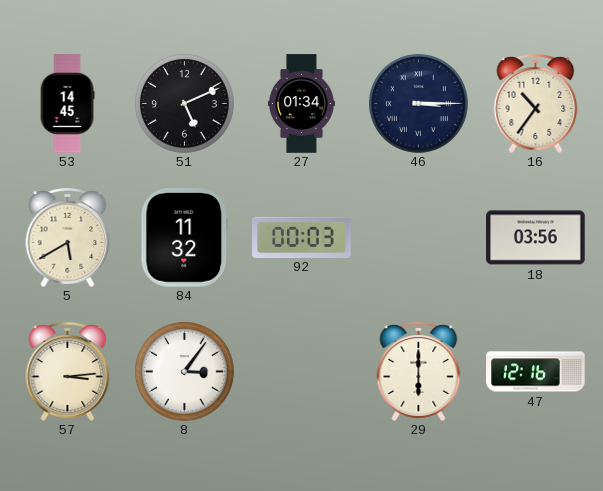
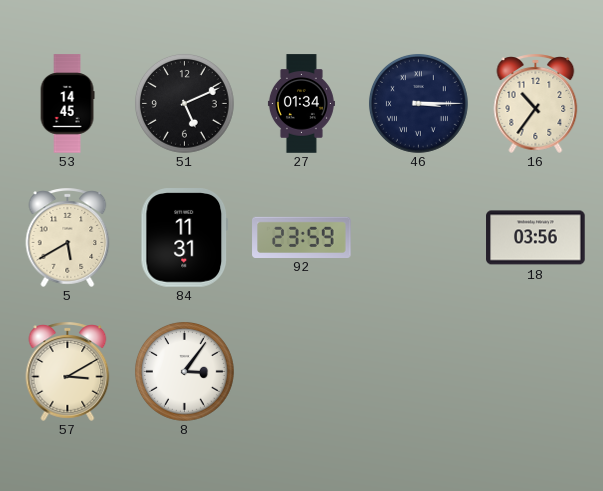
84: 11:32 -> 11:31 (184, 238)
92: 00:03 -> 23:59 (302, 237)
57: 3:14 -> 3:10 (68, 371)
29: 6:00 -> none (419, 371)
47: 12:16 -> none (536, 372)
